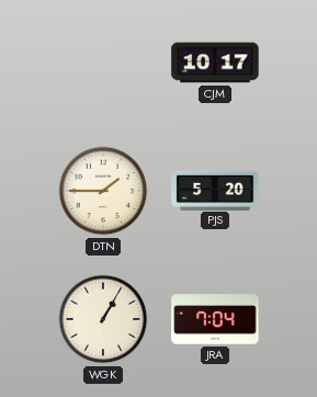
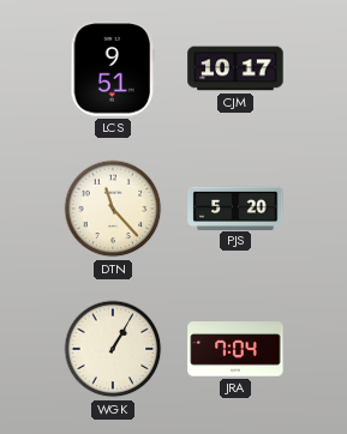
LCS: none -> 9:51 (113, 68)
DTN: 1:45 -> 11:23 (113, 209)
